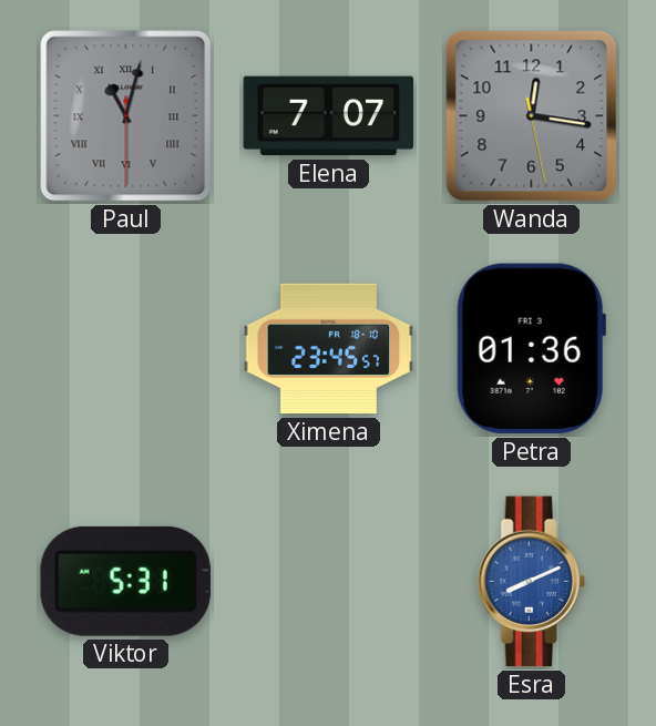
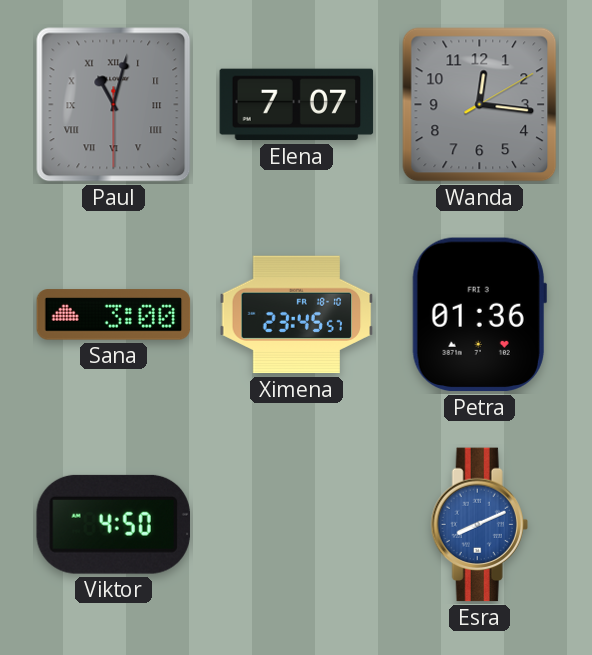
Wanda: 12:16:28 -> 12:16:10 (480, 105)
Sana: none -> 3:00 (114, 315)
Viktor: 5:31 -> 4:50 (113, 524)
